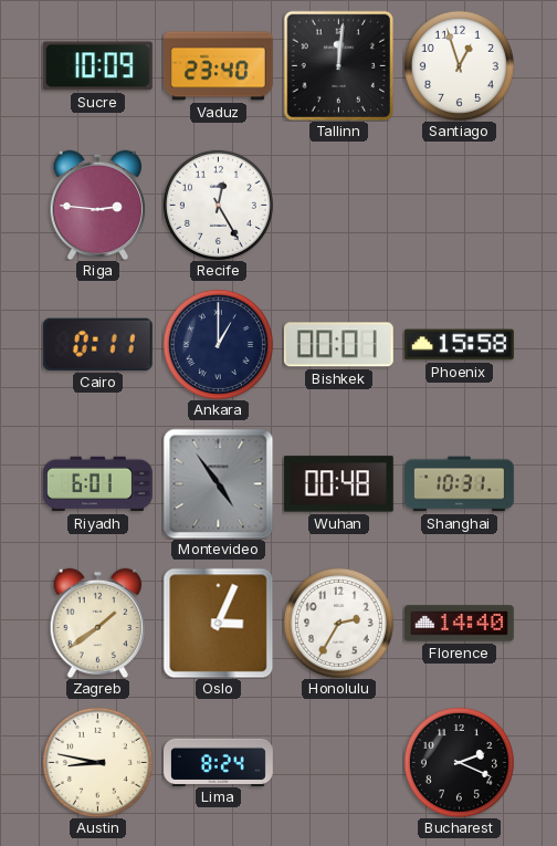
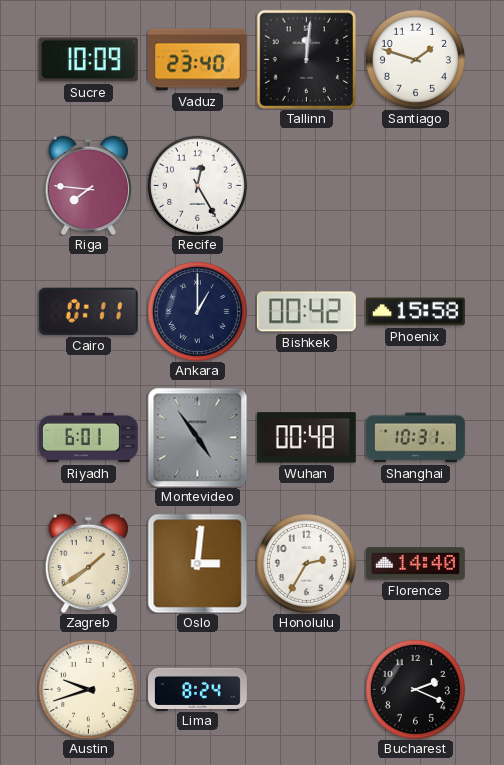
Santiago: 12:57 -> 1:48 (415, 59)
Riga: 2:46 -> 7:46 (89, 185)
Bishkek: 00:01 -> 00:42 (306, 312)
Oslo: 3:04 -> 3:01 (197, 563)
Austin: 8:47 -> 9:42 (88, 689)
